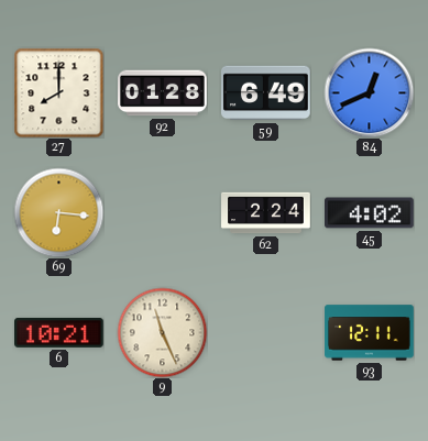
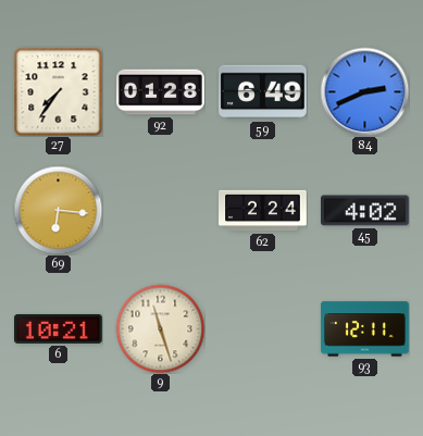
27: 8:00 -> 7:36 (58, 91)
84: 12:41 -> 2:41 (364, 91)
9: 11:26 -> 11:27 (160, 328)
